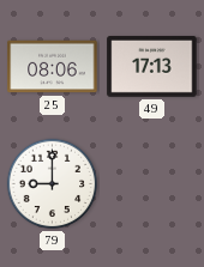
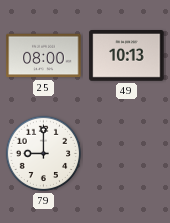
25: 08:06 -> 08:00 (44, 56)
49: 17:13 -> 10:13 (127, 56)
